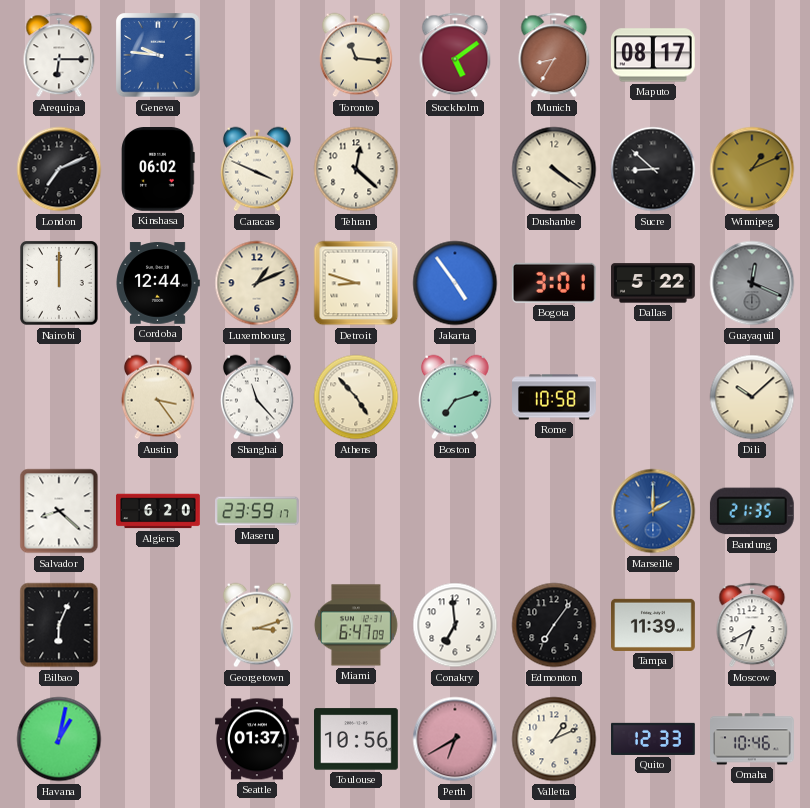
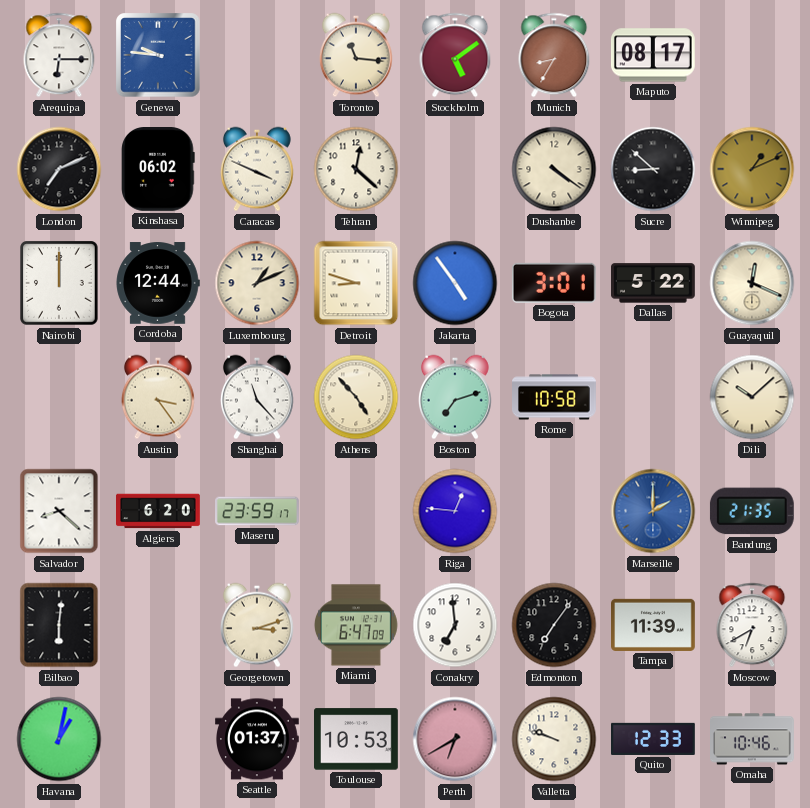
Guayaquil dial: grey -> cream (752, 283)
Riga: none -> 12:46 (455, 511)
Bilbao: 6:04 -> 6:01 (59, 625)
Toulouse: 10:56 -> 10:53 (357, 739)
Valletta: 1:11 -> 9:48 (554, 739)
